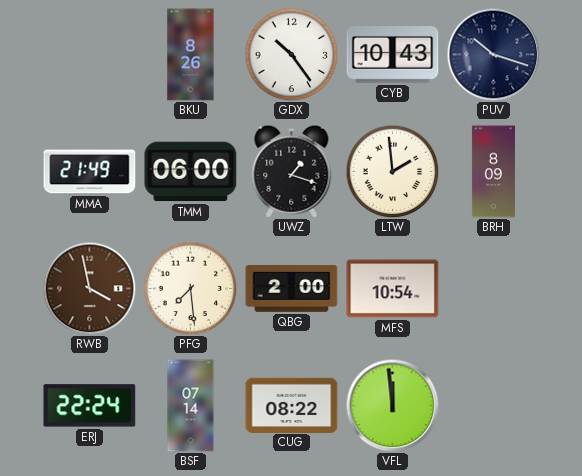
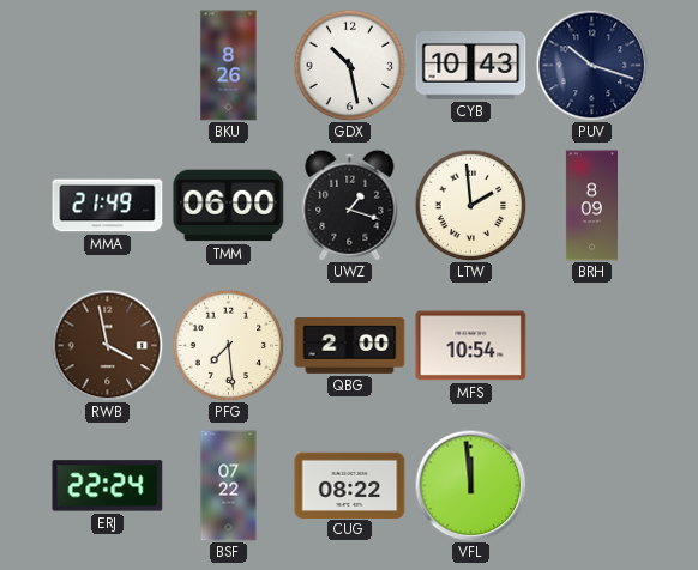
GDX: 10:24 -> 10:28 (349, 65)
BSF: 07:14 -> 07:22 (229, 486)
